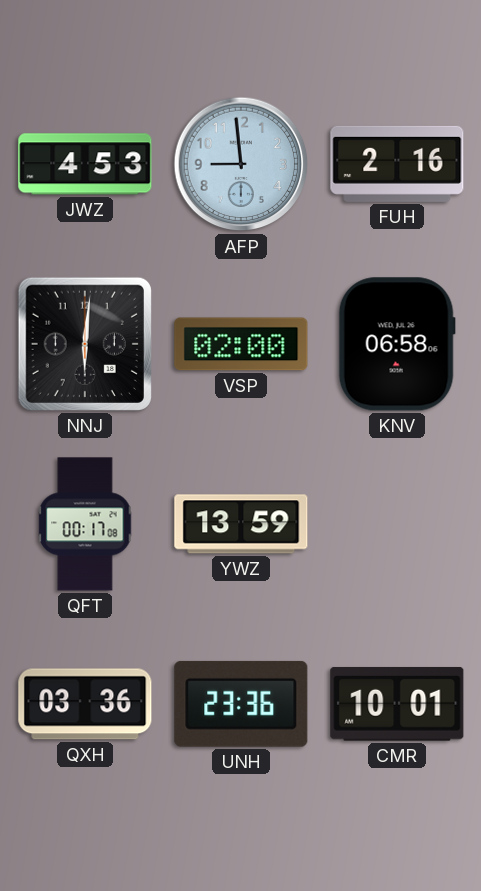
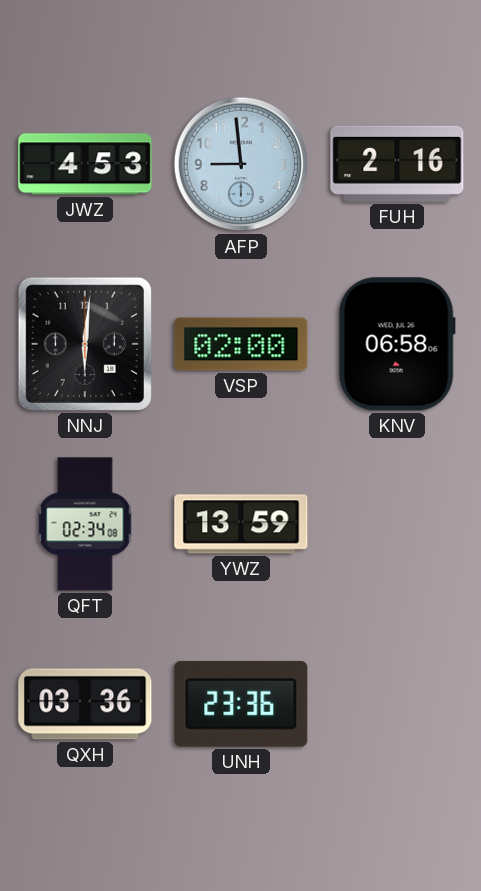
QFT: 00:17 -> 02:34 (85, 524)
CMR: 10:01 -> none (397, 704)
